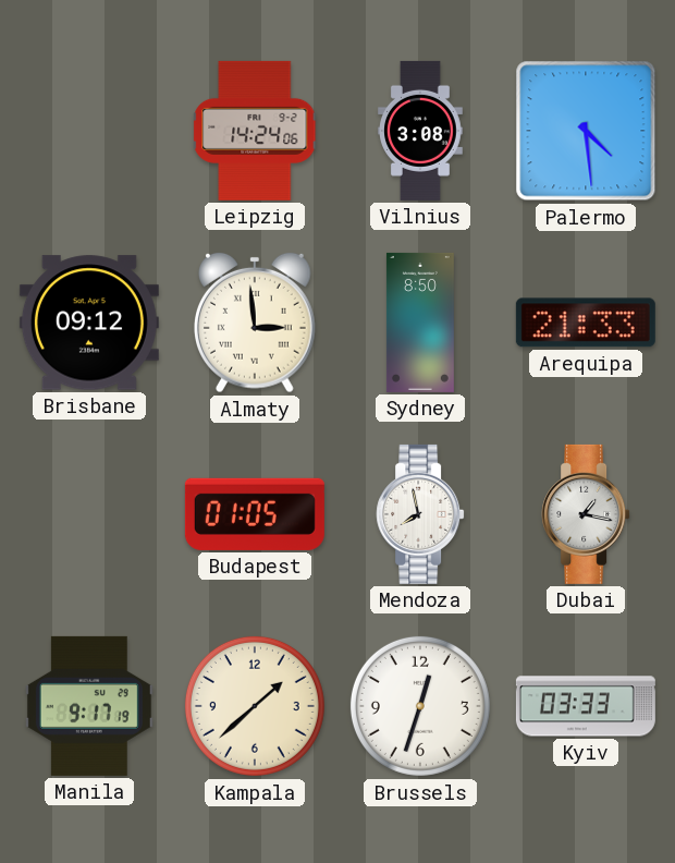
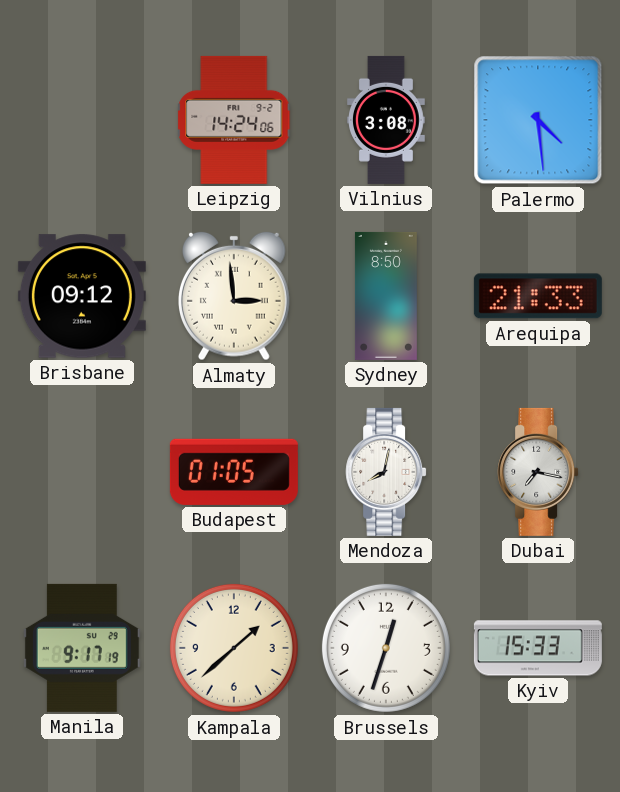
Mendoza: 7:58 -> 8:02 (386, 472)
Dubai: 1:17 -> 7:17 (538, 472)
Kyiv: 03:33 -> 15:33 (538, 648)
